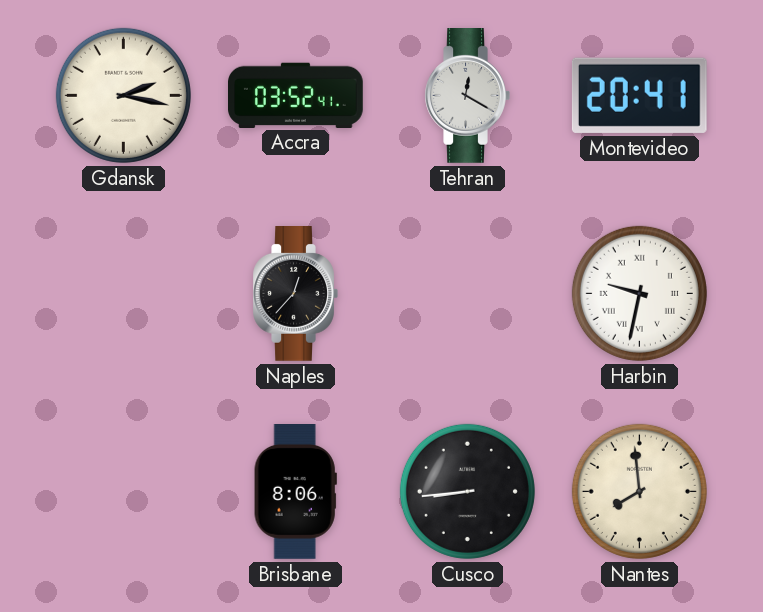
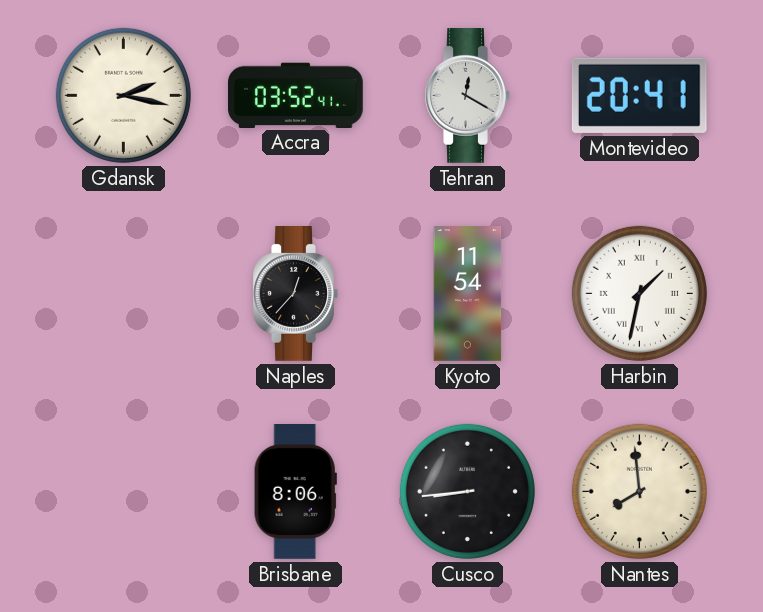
Kyoto: none -> 11:54 (468, 294)
Harbin: 9:32 -> 1:32 (639, 293)
